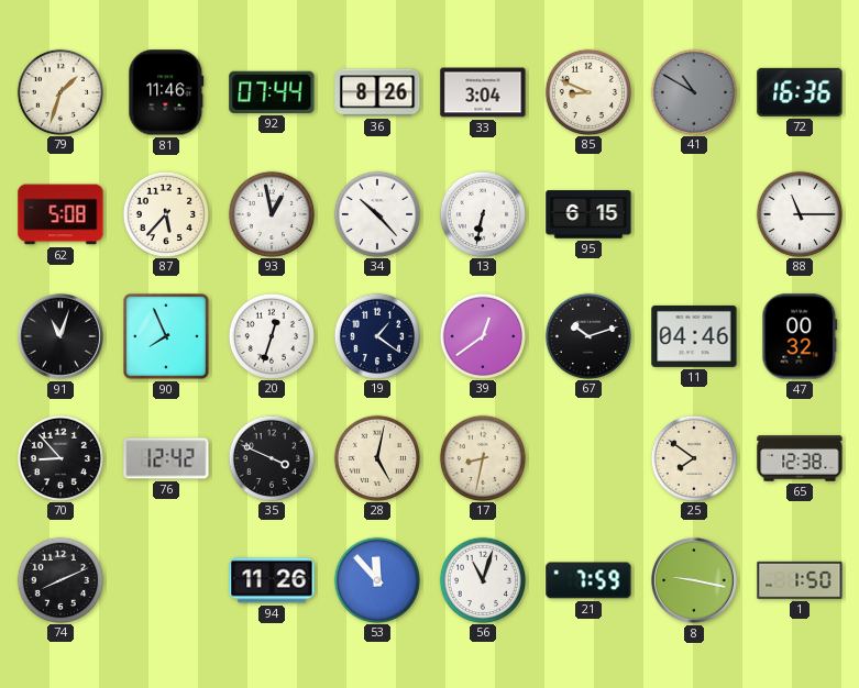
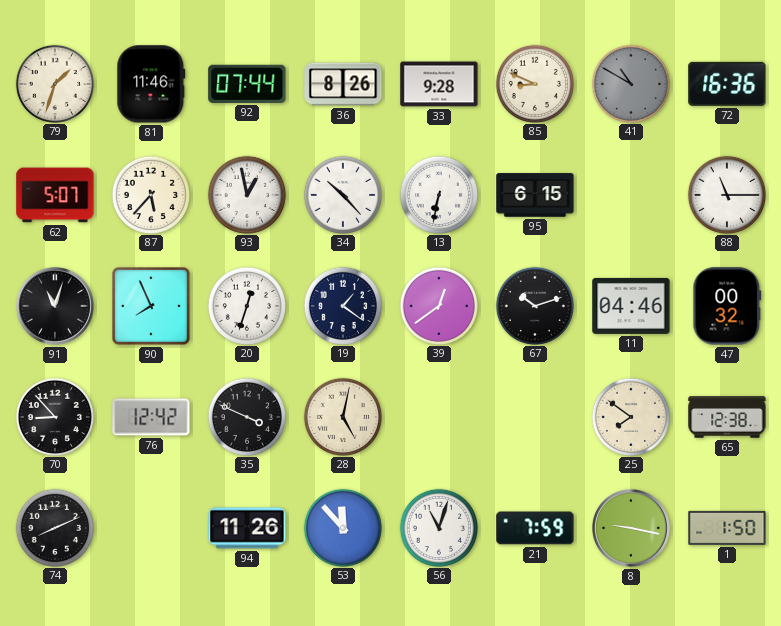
33: 3:04 -> 9:28 (439, 84)
62: 5:08 -> 5:07 (55, 195)
17: 8:32 -> none (482, 457)
